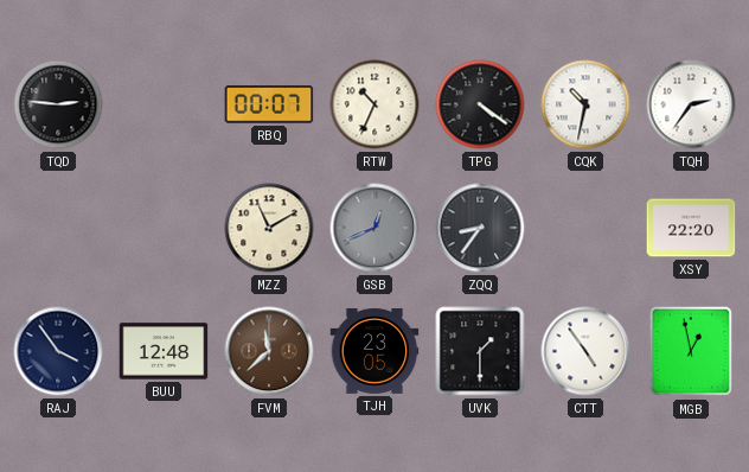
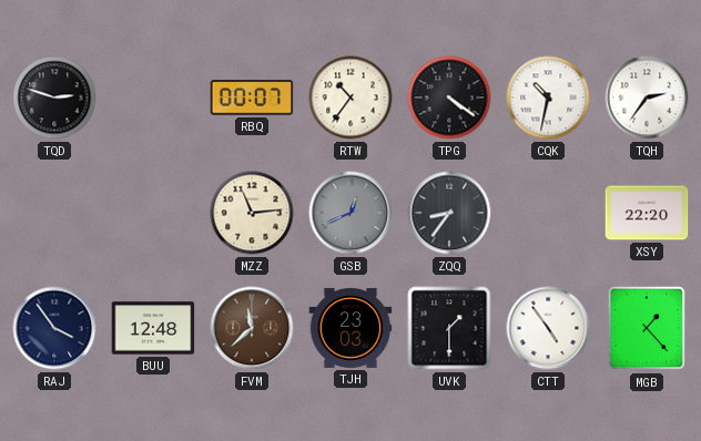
TQD: 2:46 -> 2:48 (54, 98)
RTW: 10:34 -> 10:36 (350, 98)
MZZ: 11:10 -> 11:14 (252, 213)
TJH: 23:05 -> 23:03 (350, 328)
MGB: 12:58 -> 1:23 (647, 328)
